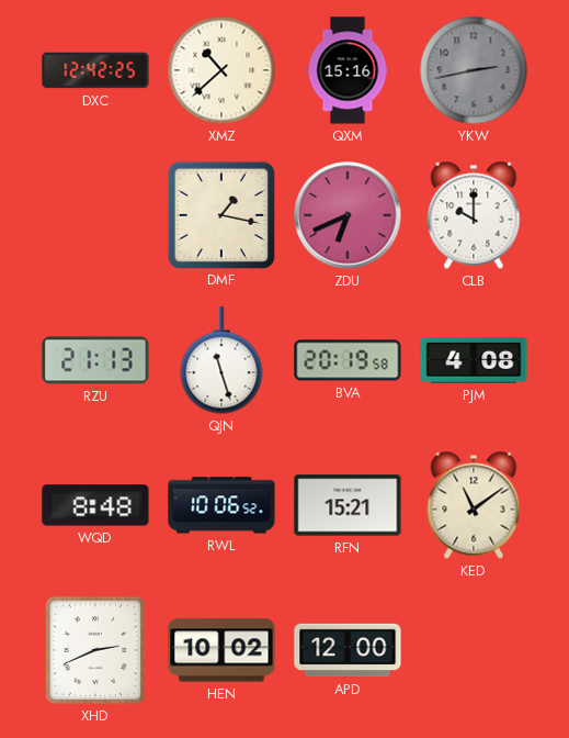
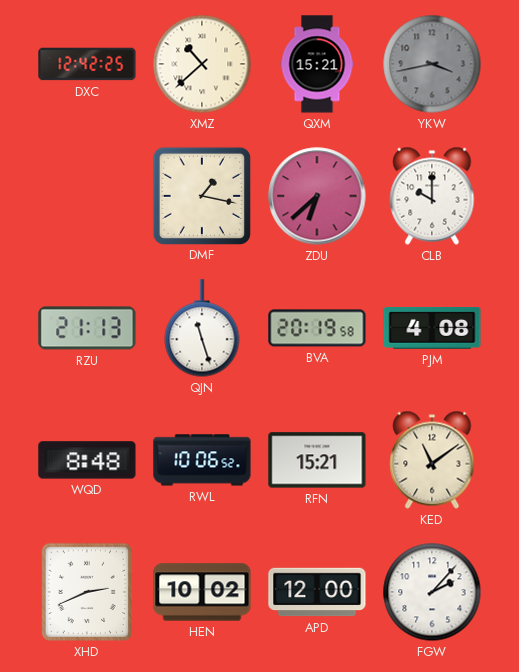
QXM: 15:16 -> 15:21 (317, 64)
YKW: 2:43 -> 3:43 (432, 64)
ZDU: 6:41 -> 6:38 (317, 196)
FGW: none -> 2:07 (432, 592)
